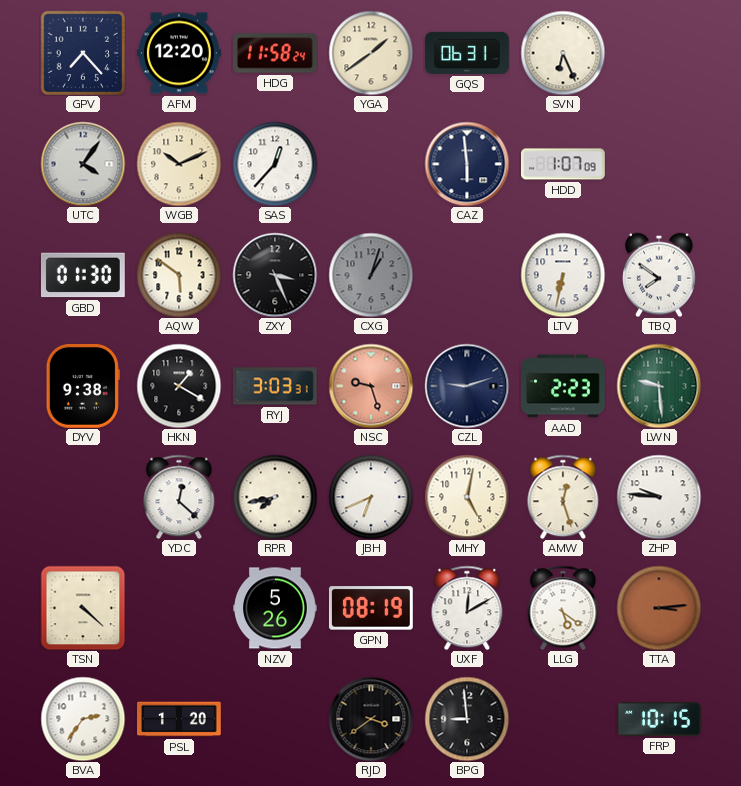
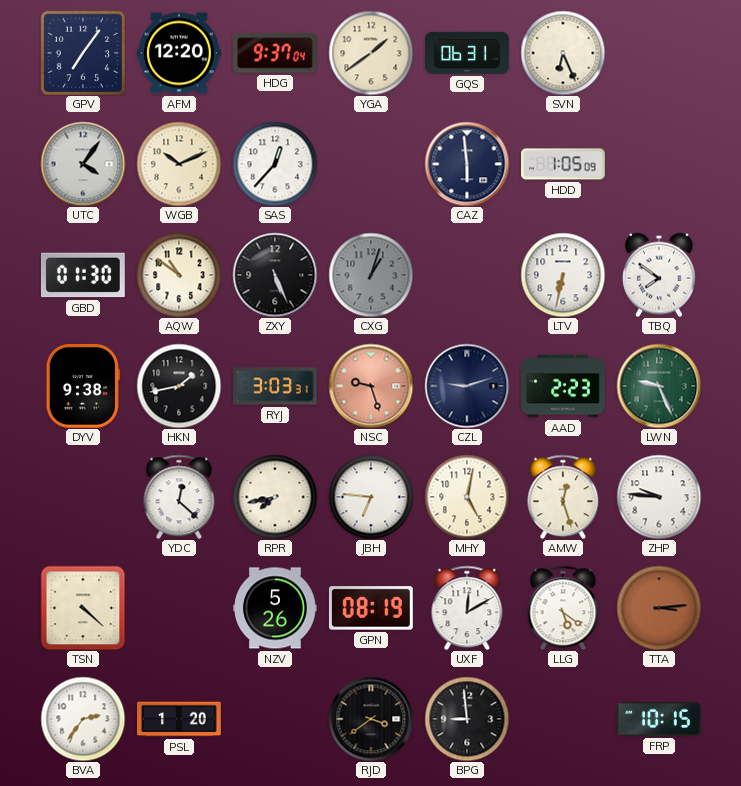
GPV: 7:23 -> 7:06 (82, 52)
HDG: 11:58 -> 9:37 (276, 53)
HDD: 1:07 -> 1:05 (564, 164)
AQW: 5:51 -> 10:51 (179, 275)
ZXY: 3:26 -> 5:26 (275, 275)
HKN: 1:20 -> 1:43 (179, 386)
LWN: 9:29 -> 9:26 (659, 386)
JBH: 6:41 -> 6:46 (371, 497)
